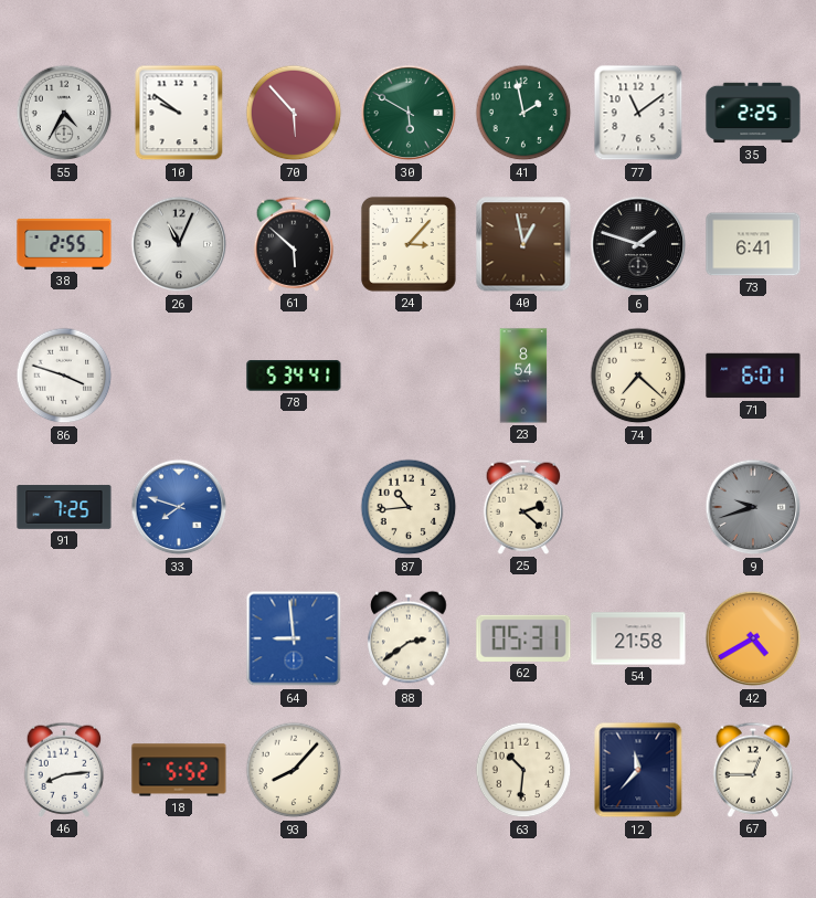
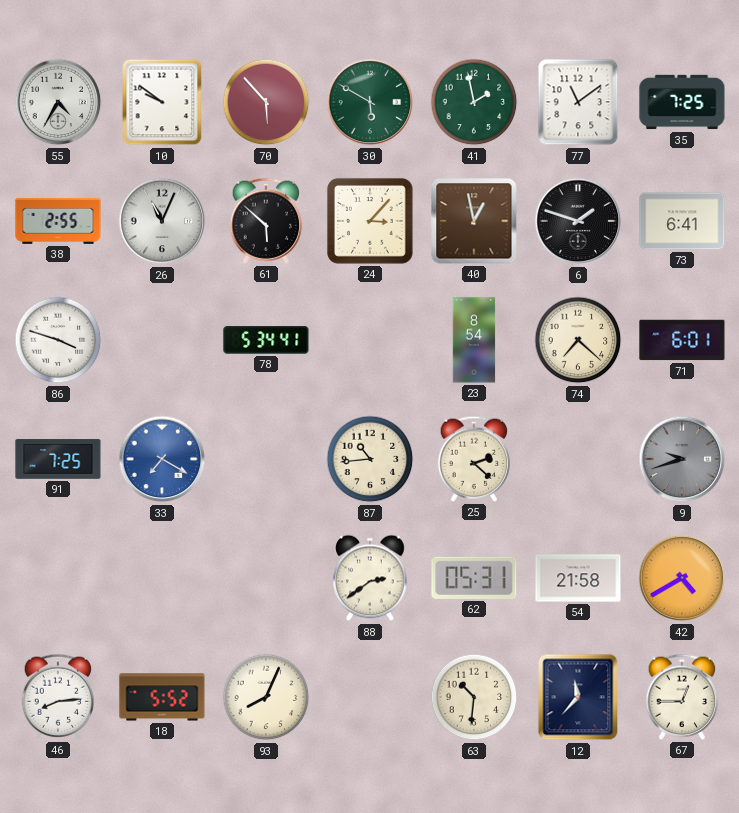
35: 2:25 -> 7:25 (682, 102)
33: 7:48 -> 7:20 (162, 459)
64: 8:59 -> none (294, 638)
93: 8:07 -> 8:04 (266, 697)
